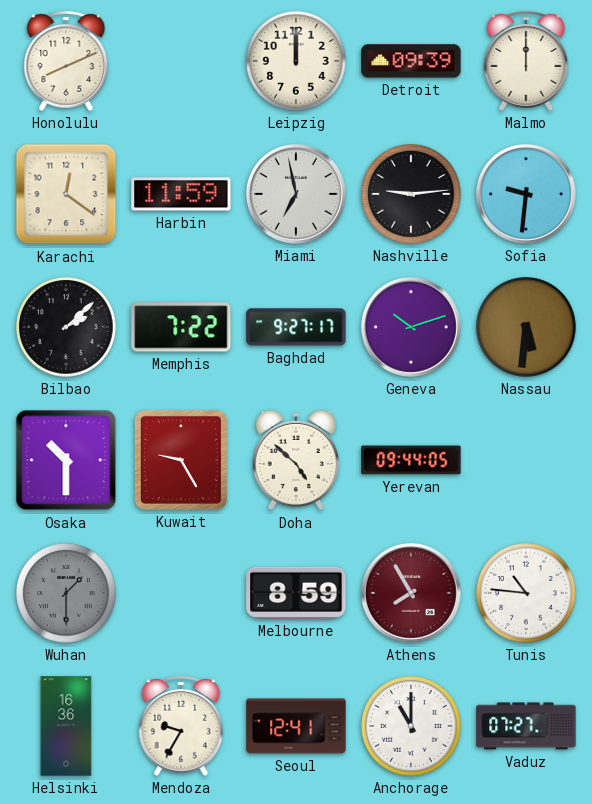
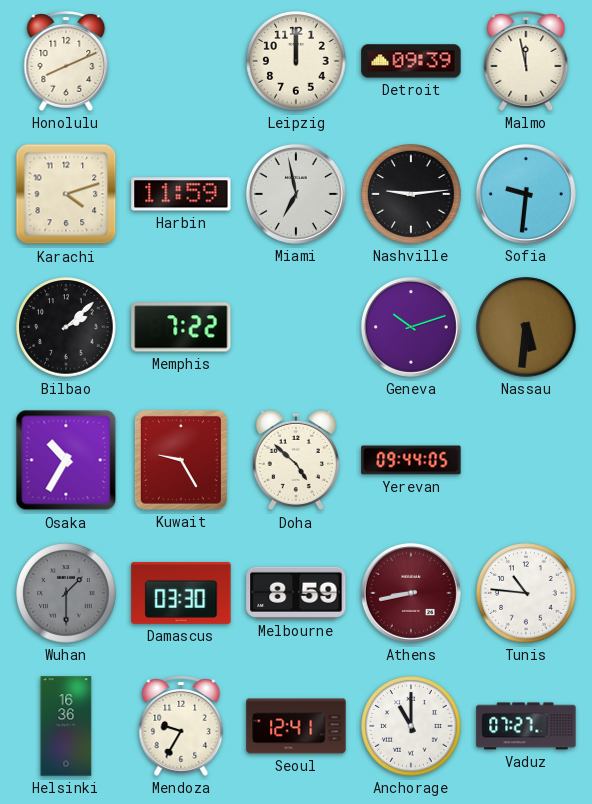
Malmo: 12:00 -> 11:58 (526, 61)
Karachi: 12:21 -> 4:12 (66, 194)
Baghdad: 9:27 -> none (296, 327)
Osaka: 10:30 -> 10:35 (66, 460)
Damascus: none -> 03:30 (181, 593)
Athens: 7:55 -> 8:43 (411, 593)
